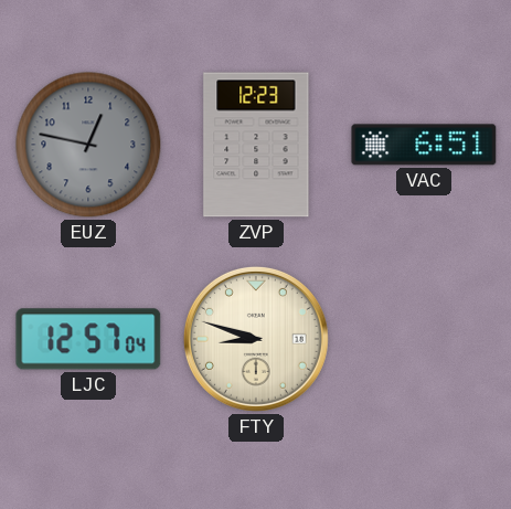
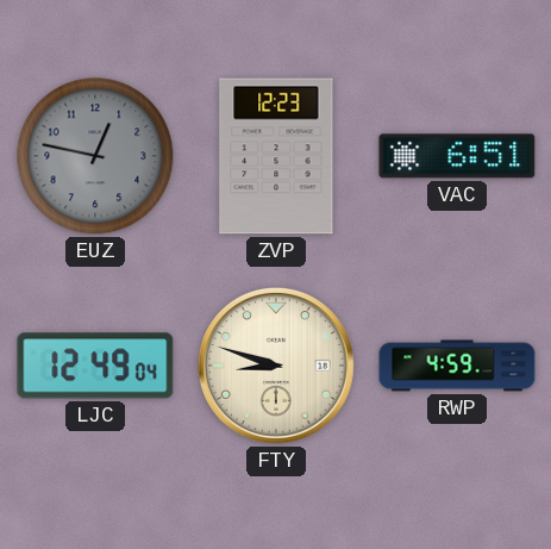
LJC: 12:57 -> 12:49 (95, 366)
RWP: none -> 4:59 (457, 366)
